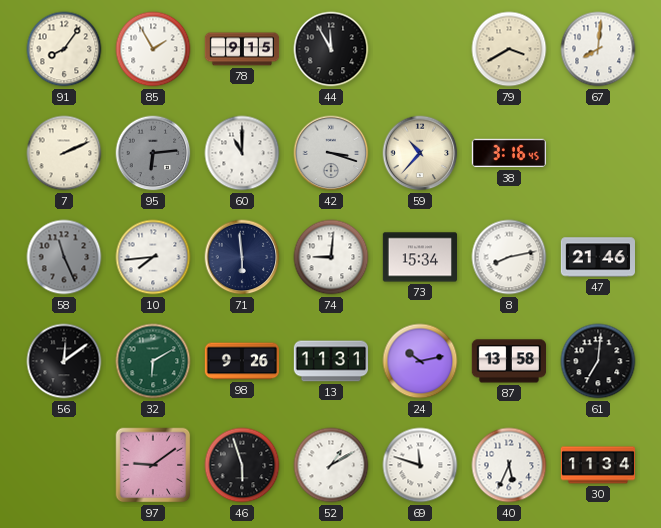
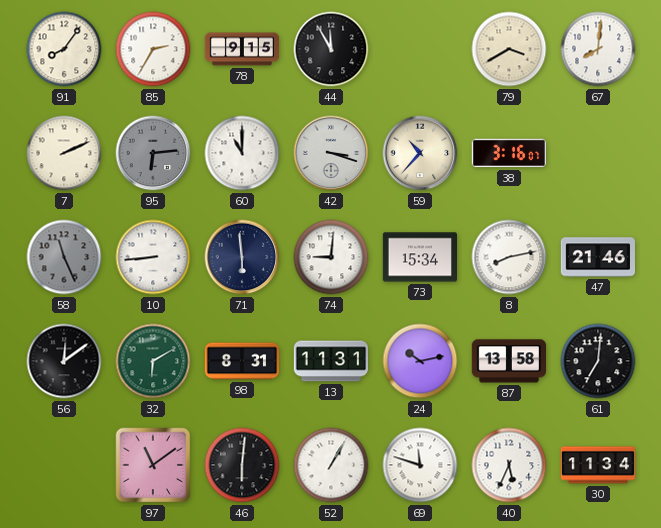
85: 1:55 -> 2:35 (153, 49)
38: 3:16:45 -> 3:16:07 (508, 153)
10: 7:44 -> 8:44 (153, 257)
98: 9:26 -> 8:31 (241, 361)
97: 9:09 -> 11:09 (153, 465)
46: 5:57 -> 6:01 (242, 465)
52: 1:10 -> 1:05 (331, 465)
